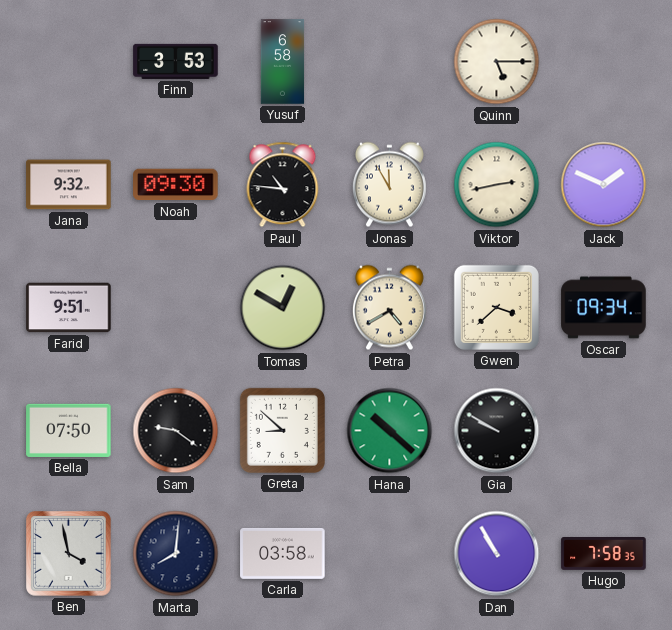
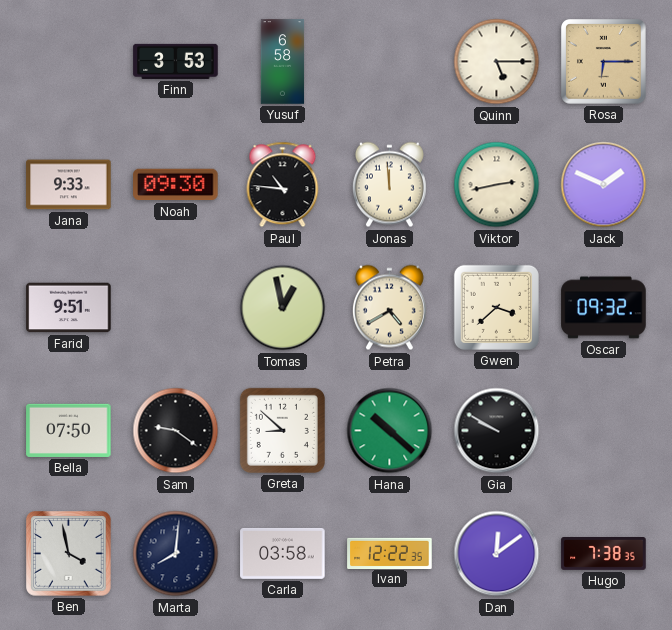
Rosa: none -> 6:15 (604, 62)
Jana: 9:32 -> 9:33 (69, 185)
Jonas: 11:55 -> 11:59 (389, 185)
Tomas: 12:50 -> 12:58 (283, 308)
Oscar: 09:34 -> 09:32 (604, 308)
Ivan: none -> 12:22 (390, 553)
Dan: 10:55 -> 12:09 (497, 554)
Hugo: 7:58 -> 7:38 (604, 554)
